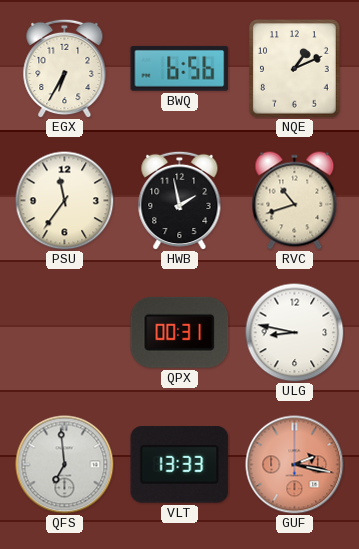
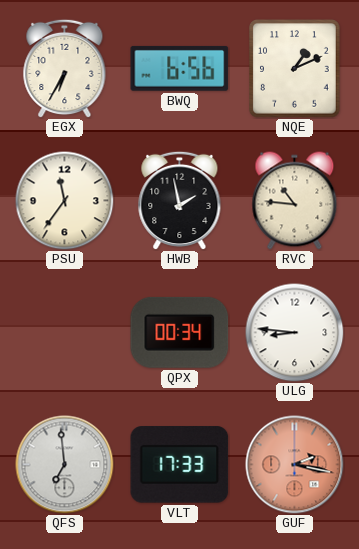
RVC: 10:42 -> 10:46 (295, 201)
QPX: 00:31 -> 00:34 (180, 332)
ULG: 8:47 -> 8:46 (295, 333)
VLT: 13:33 -> 17:33 (180, 465)
